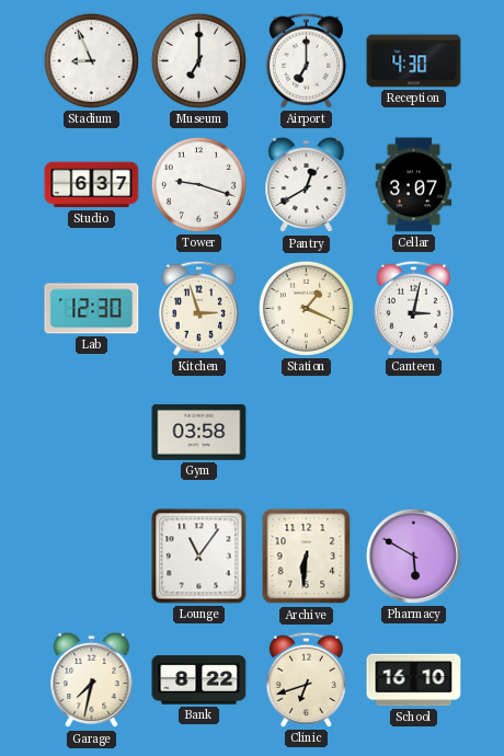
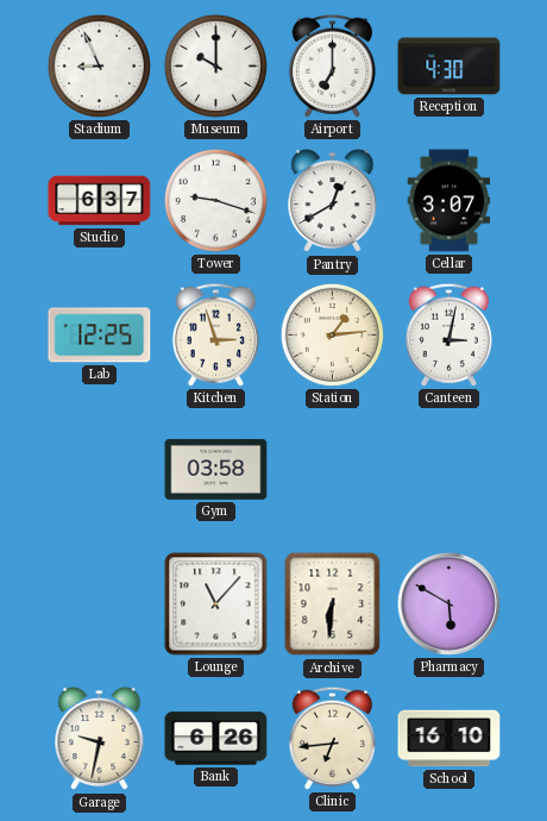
Museum: 7:00 -> 10:00 (215, 65)
Lab: 12:30 -> 12:25 (100, 336)
Station: 1:19 -> 1:14 (332, 334)
Lounge: 11:06 -> 11:07 (216, 604)
Garage: 7:32 -> 9:32 (100, 739)
Bank: 8:22 -> 6:26 (216, 739)
Clinic: 6:42 -> 6:44 (332, 738)
